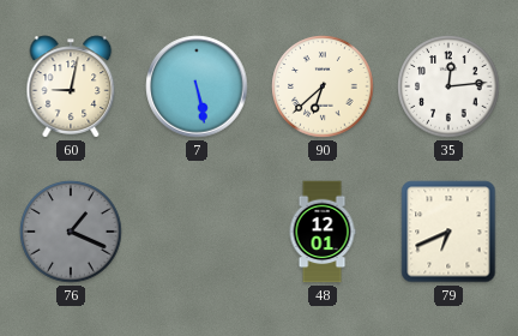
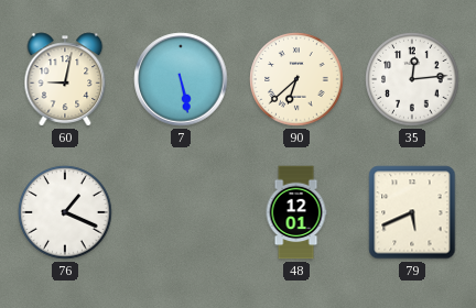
76 dial: grey -> white (65, 212)
79: 6:41 -> 5:41 (412, 212)
